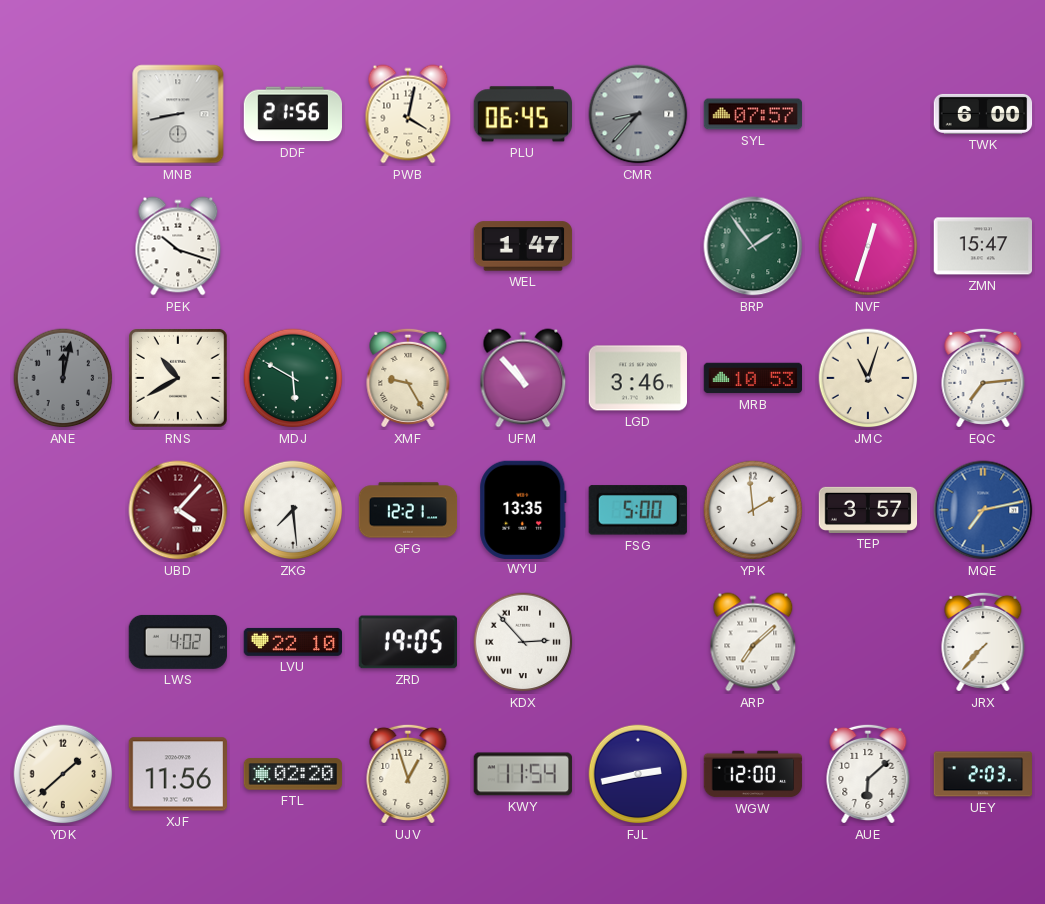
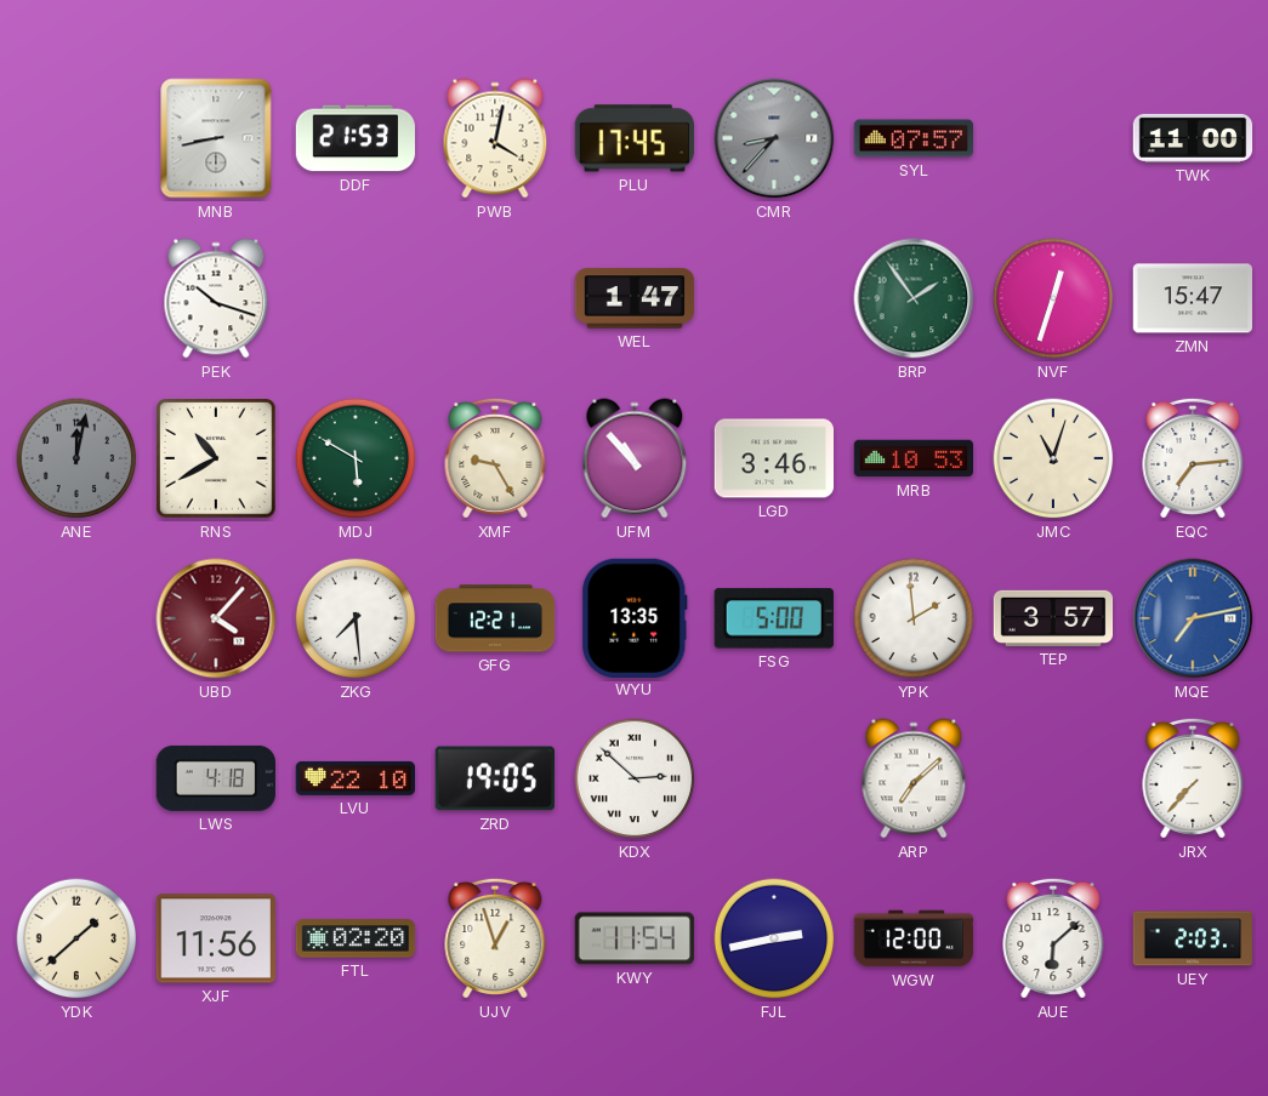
DDF: 21:56 -> 21:53 (354, 138)
PLU: 06:45 -> 17:45 (635, 138)
TWK: 6:00 -> 11:00 (1193, 138)
LWS: 4:02 -> 4:18 (216, 778)
KDX: 2:53 -> 2:52 (635, 778)
